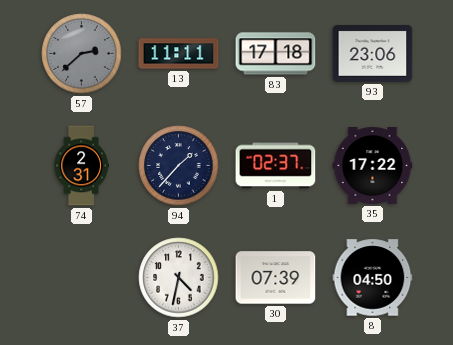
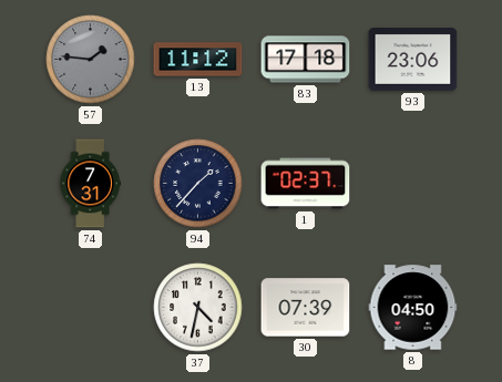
57: 2:38 -> 1:46 (91, 60)
13: 11:11 -> 11:12 (198, 60)
74: 2:31 -> 7:31 (90, 184)
35: 17:22 -> none (373, 165)
